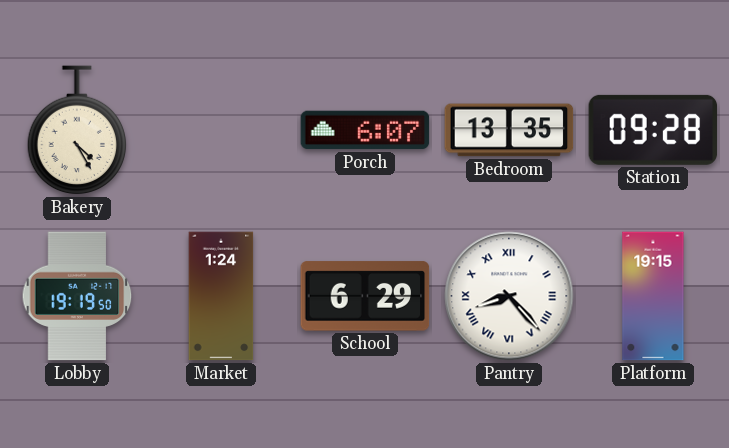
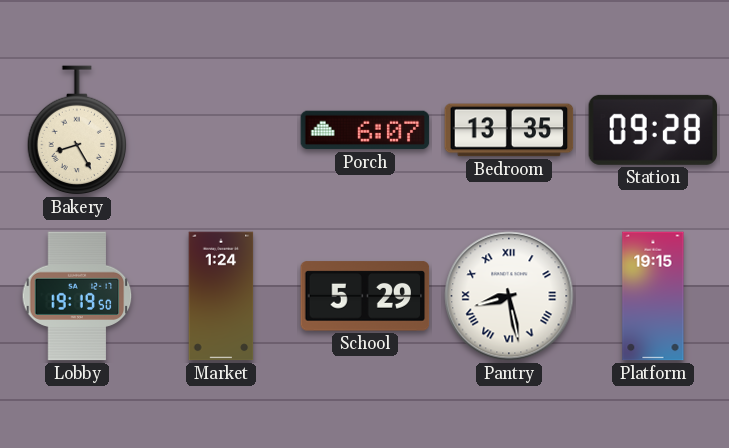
Bakery: 4:25 -> 8:25 (77, 131)
School: 6:29 -> 5:29 (365, 296)
Pantry: 8:23 -> 8:28 (509, 296)
